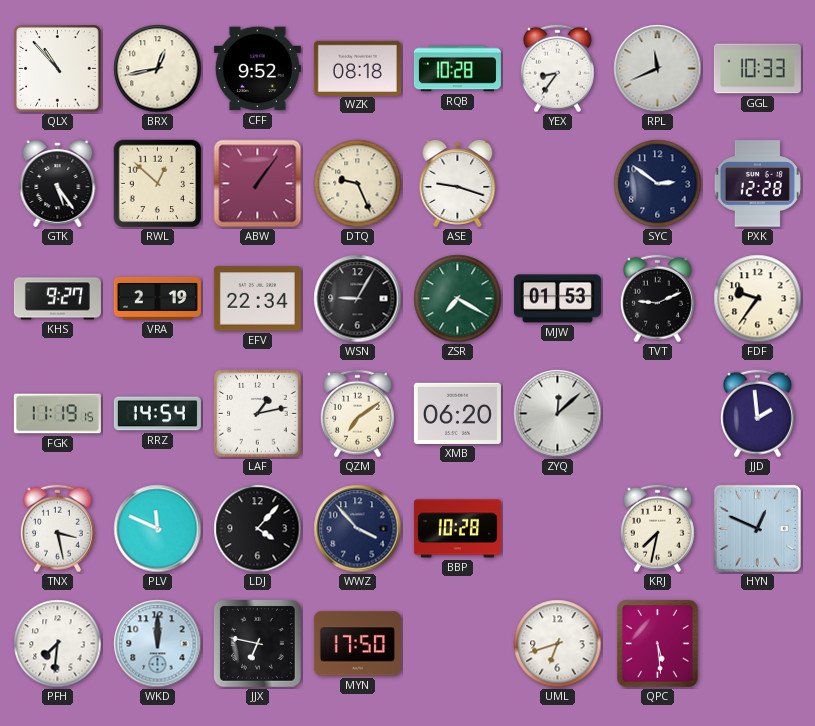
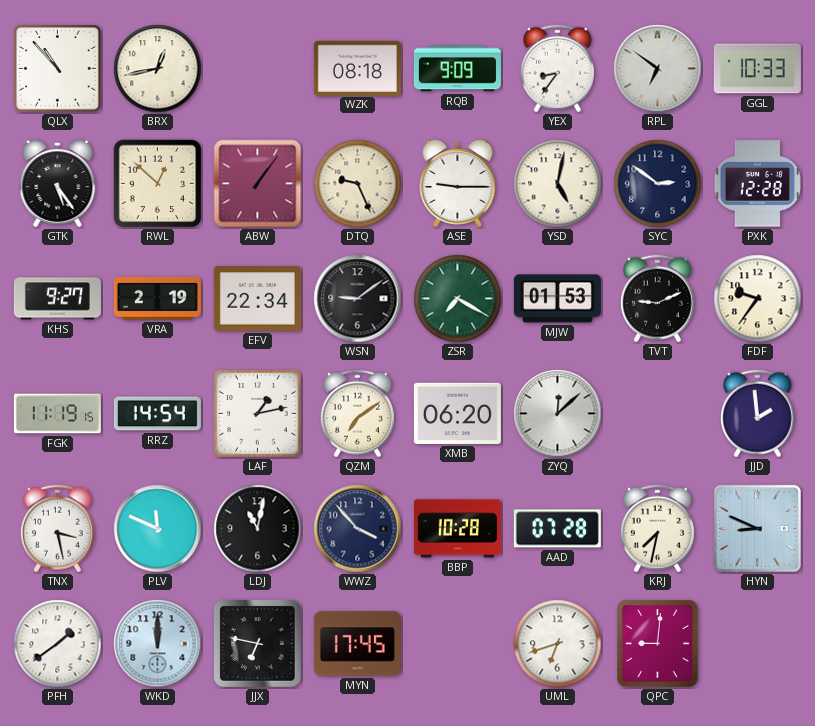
CFF: 9:52 -> none (257, 69)
RQB: 10:28 -> 9:09 (457, 69)
RPL: 11:41 -> 6:51 (658, 69)
ASE: 9:18 -> 9:15 (458, 183)
YSD: none -> 5:02 (558, 184)
WSN: 9:05 -> 9:09 (358, 299)
LDJ: 4:07 -> 11:02 (258, 529)
AAD: none -> 07:28 (557, 529)
HYN: 12:49 -> 8:49 (757, 528)
PFH: 7:31 -> 1:39 (58, 644)
MYN: 17:50 -> 17:45 (357, 644)
QPC: 5:29 -> 9:01 (658, 644)
